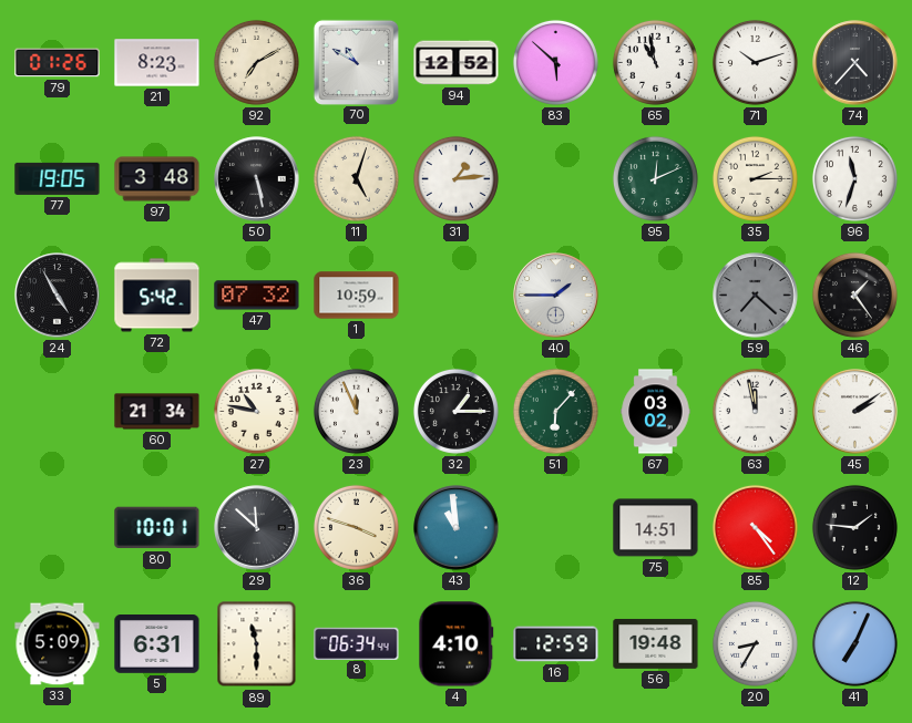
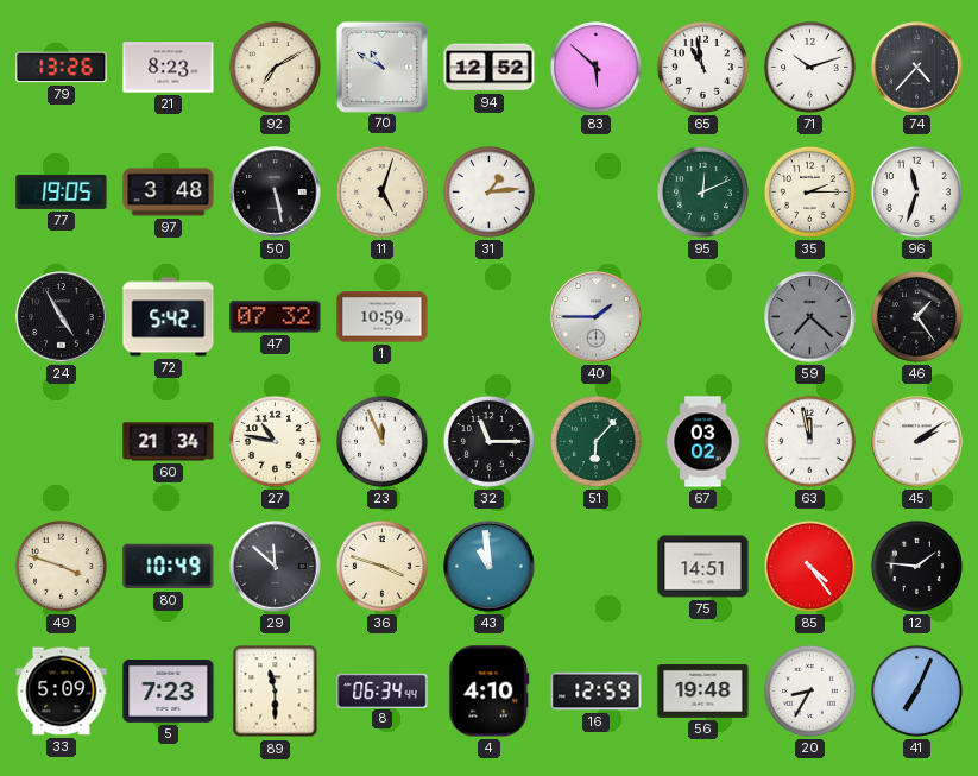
79: 01:26 -> 13:26 (62, 68)
32: 1:15 -> 11:15 (488, 441)
49: none -> 3:48 (61, 566)
80: 10:01 -> 10:49 (169, 567)
5: 6:31 -> 7:23 (169, 692)
